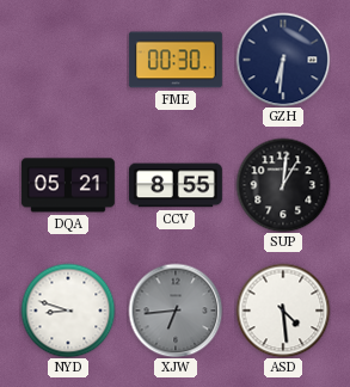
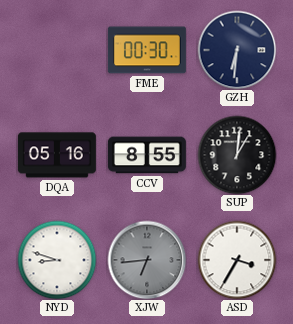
DQA: 05:21 -> 05:16 (57, 155)
ASD: 4:29 -> 3:35 (237, 260)
